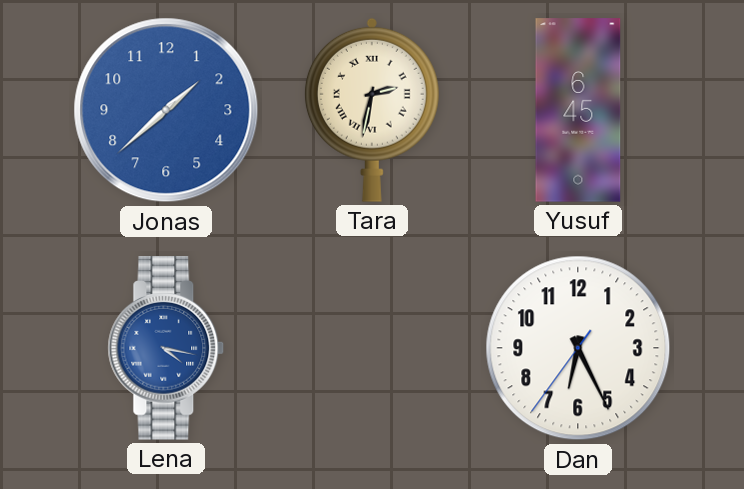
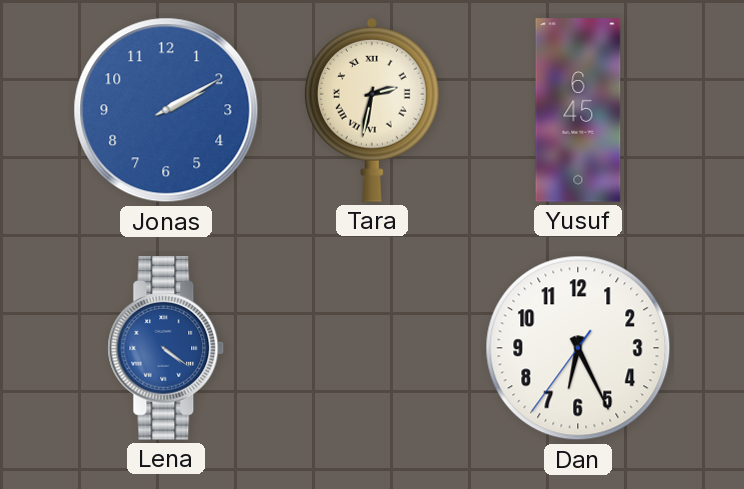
Jonas: 1:38 -> 2:10 (166, 110)
Lena: 4:17 -> 4:21 (166, 348)
